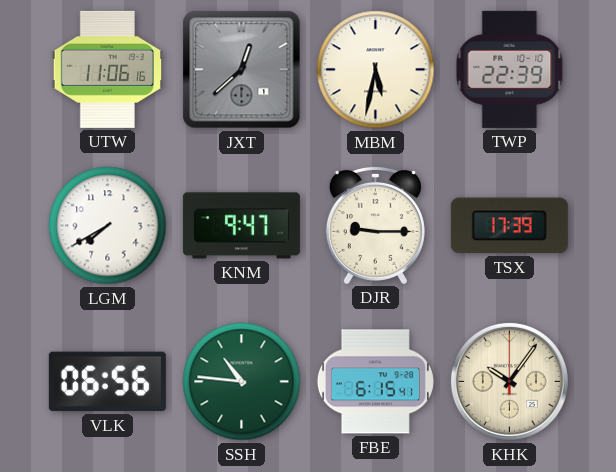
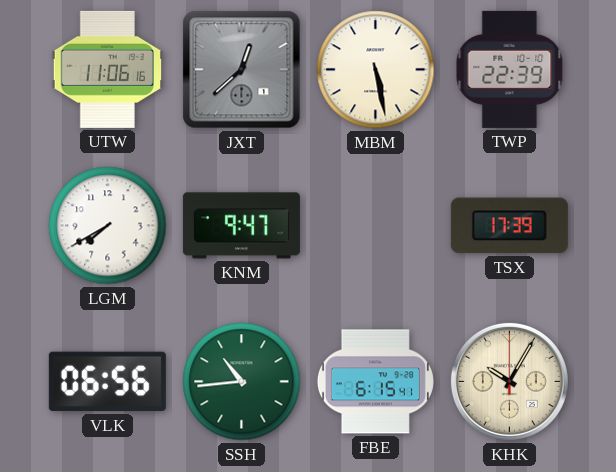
MBM: 5:32 -> 5:28 (376, 70)
DJR: 9:15 -> none (375, 225)
SSH: 10:46 -> 10:44 (242, 382)
KHK: 10:06 -> 10:05 (509, 381)
